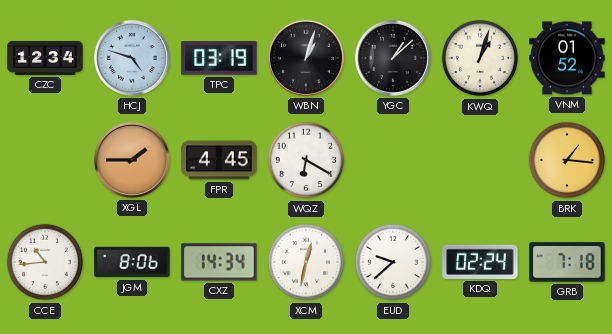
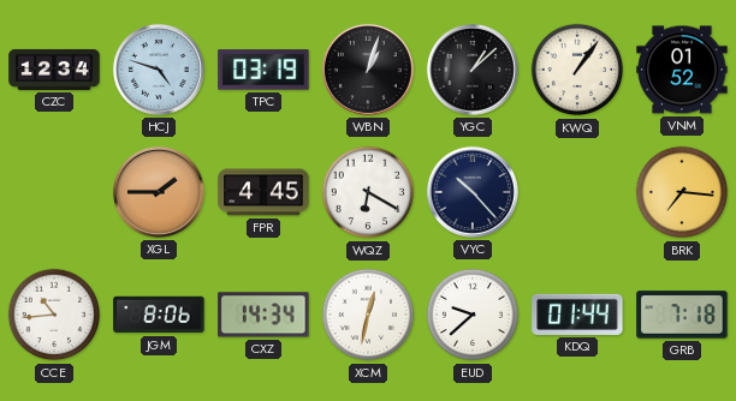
KWQ: 1:03 -> 1:06 (577, 70)
VYC: none -> 10:23 (473, 192)
BRK: 1:16 -> 7:16 (682, 192)
KDQ: 02:24 -> 01:44 (577, 315)
